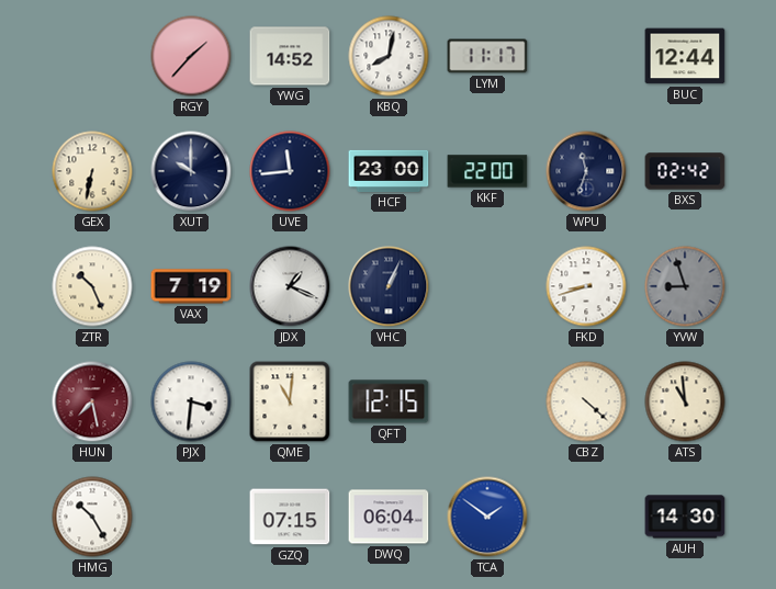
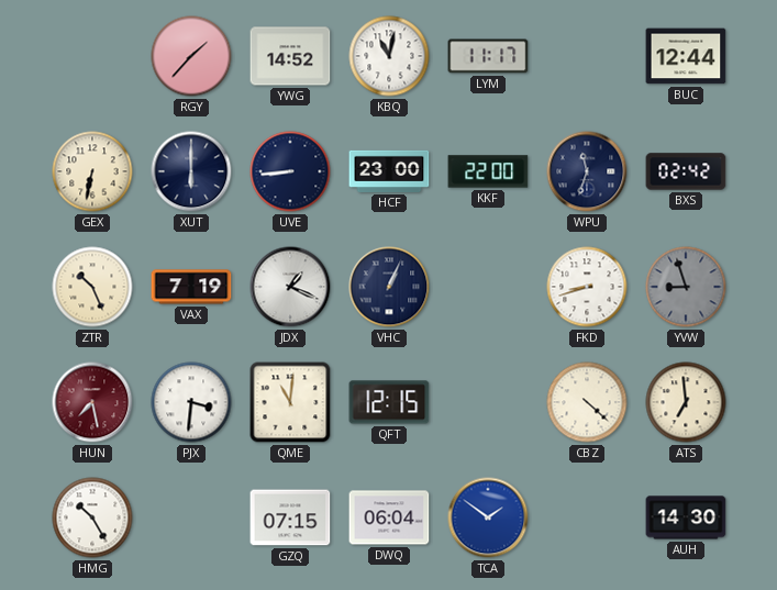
KBQ: 8:02 -> 11:02 (389, 56)
XUT: 10:00 -> 6:00 (191, 171)
UVE: 11:44 -> 8:44 (290, 171)
ATS: 10:59 -> 6:59 (686, 402)
